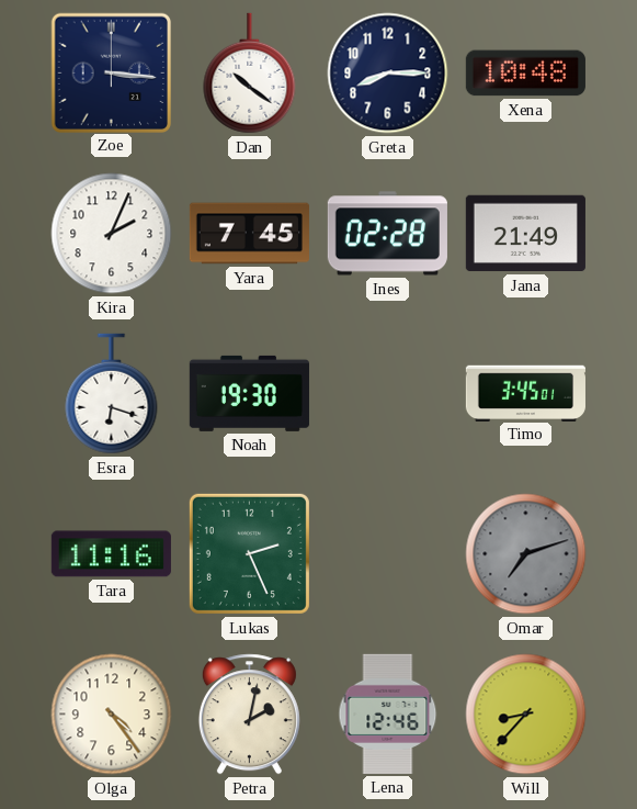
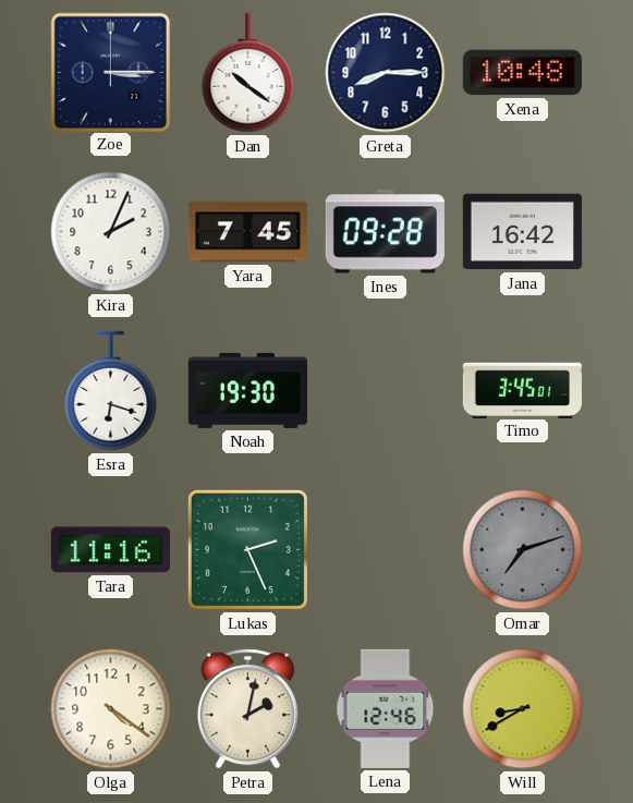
Zoe: 3:16 -> 3:15 (110, 72)
Ines: 02:28 -> 09:28 (385, 232)
Jana: 21:49 -> 16:42 (522, 232)
Olga: 4:24 -> 4:21 (111, 709)
Will: 8:37 -> 8:40 (523, 709)
